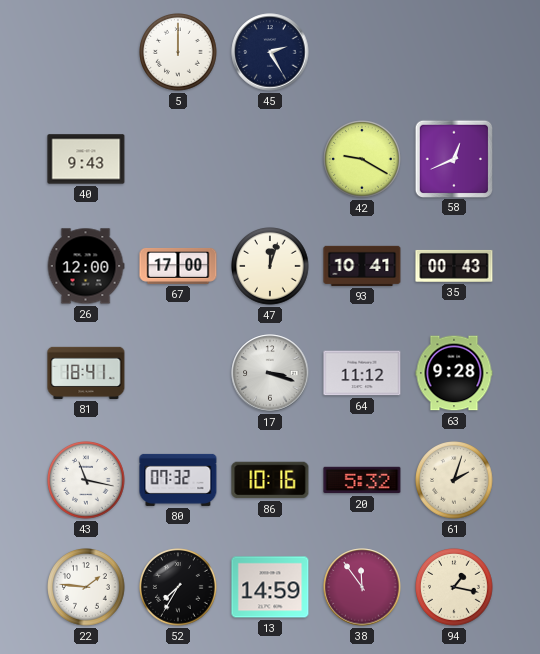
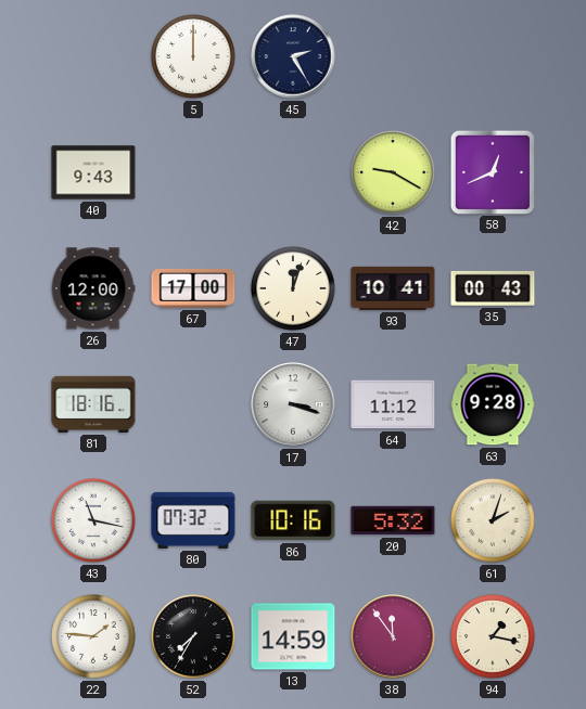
81: 18:41 -> 18:16 (93, 404)
